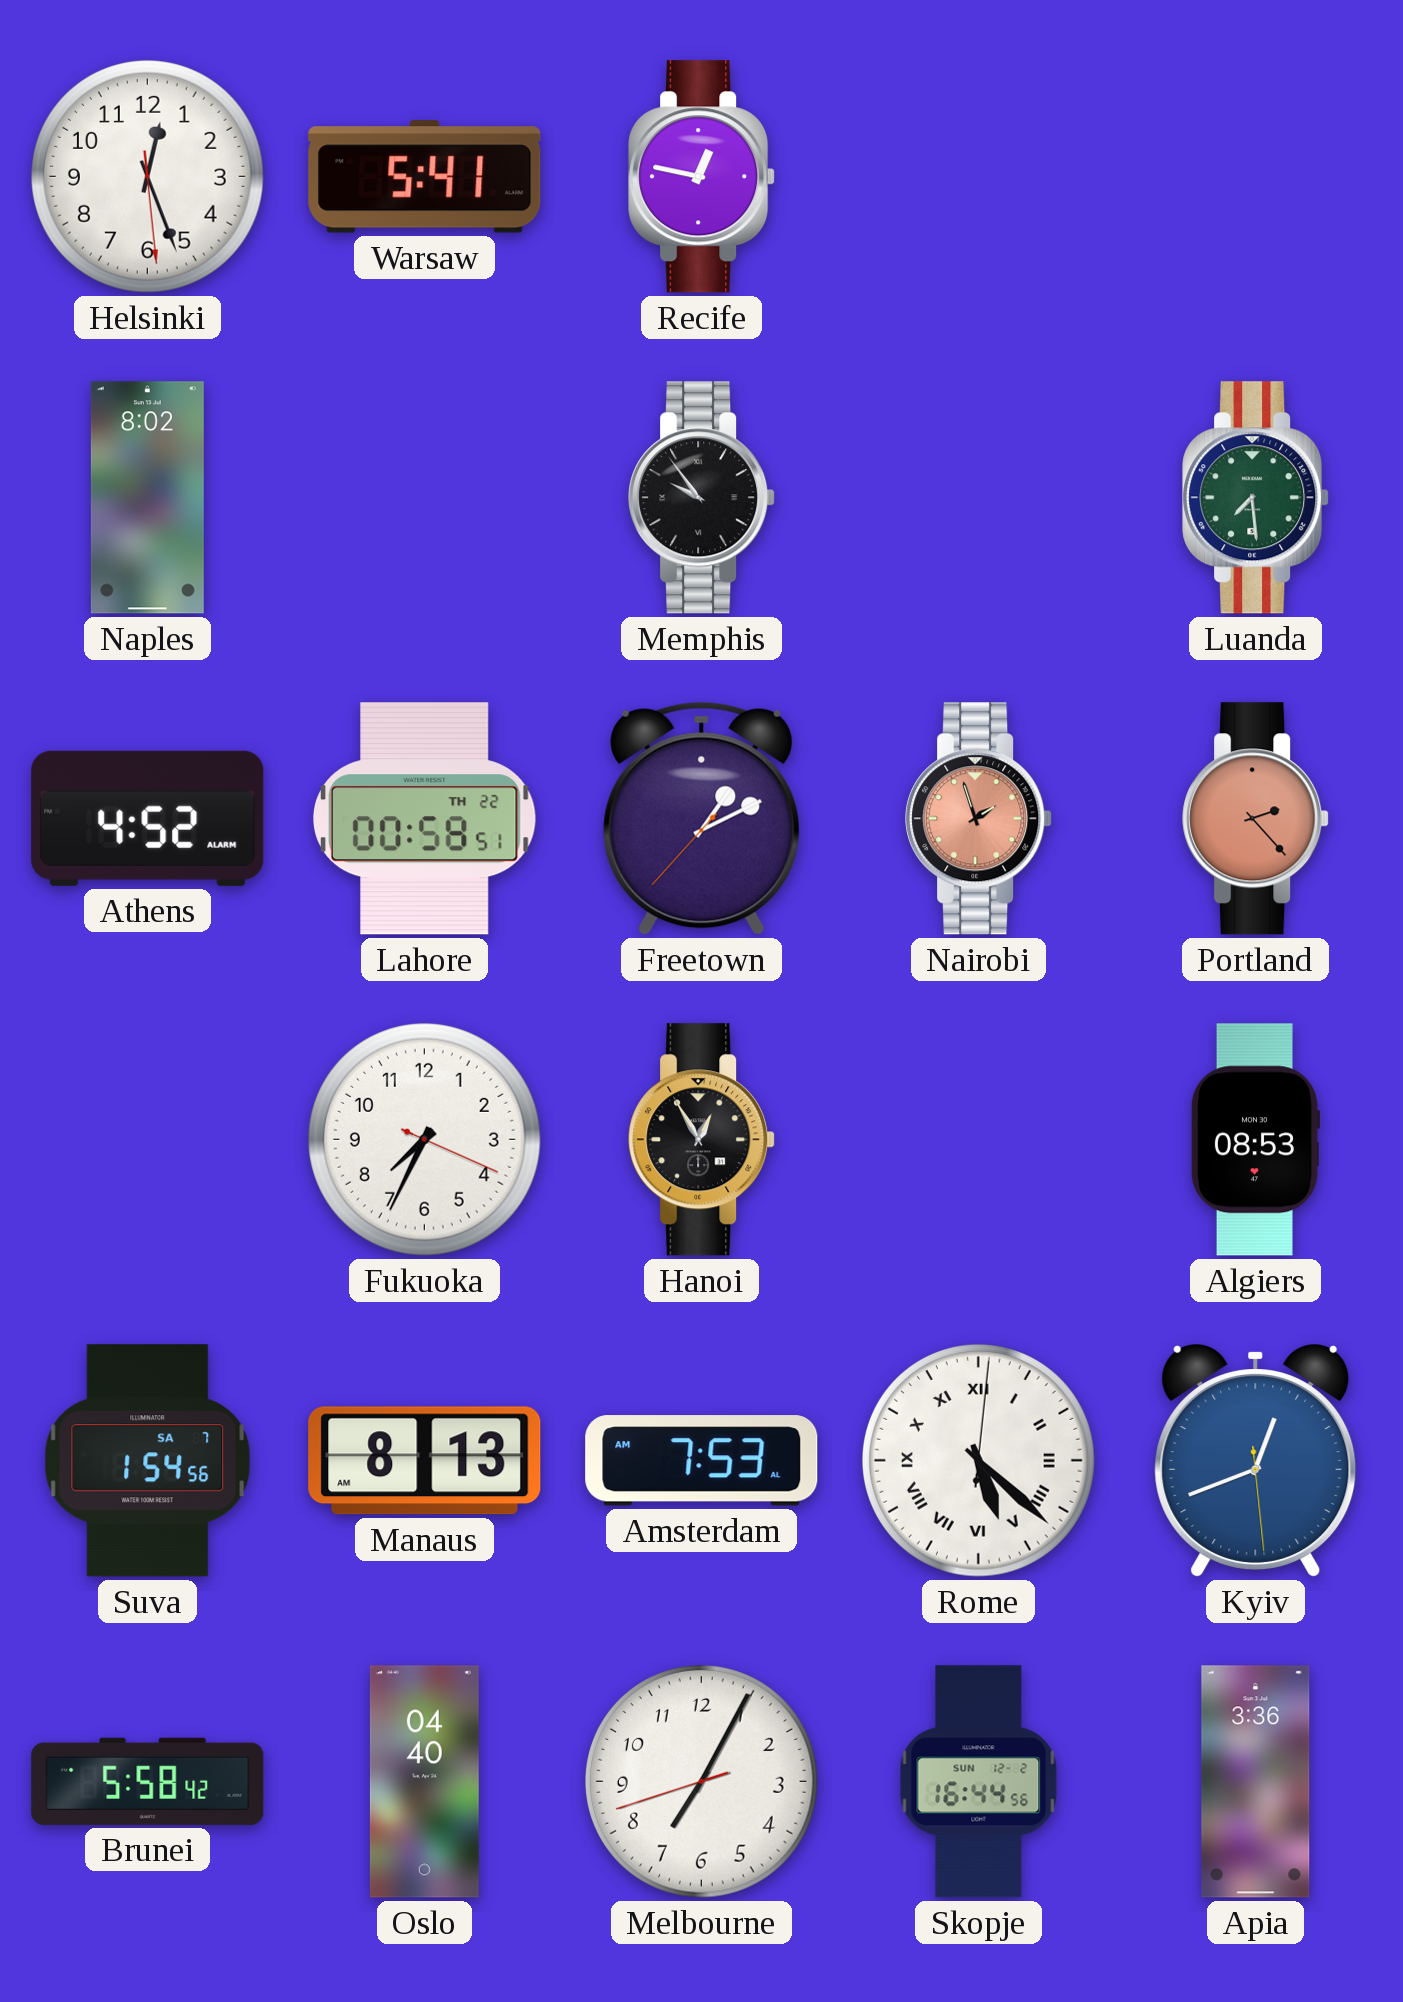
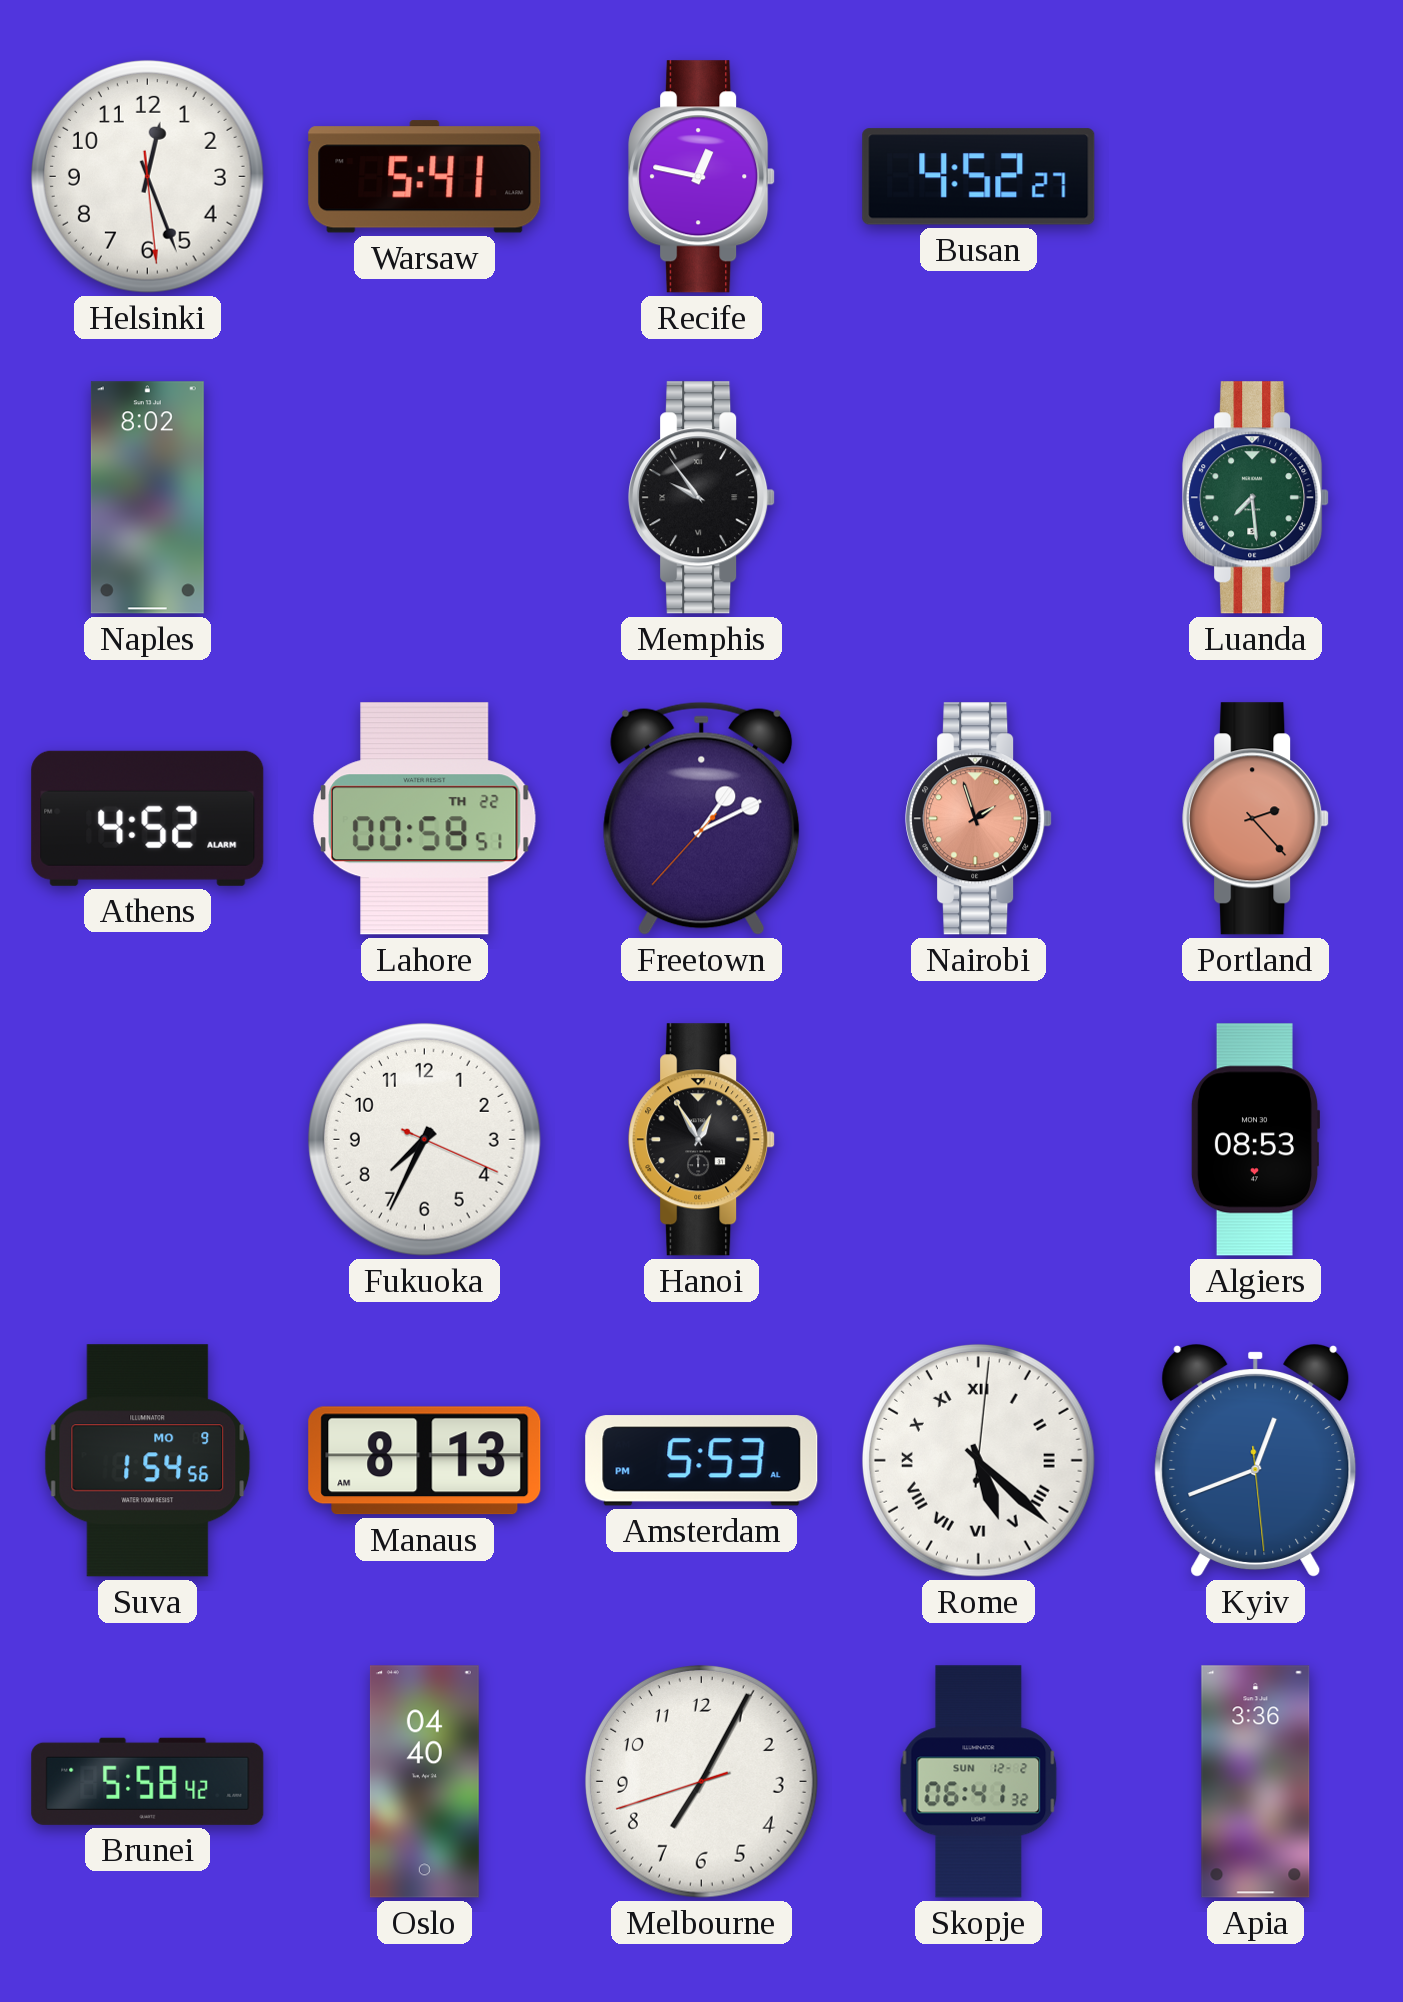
Busan: none -> 4:52 (979, 177)
Suva date: SA 7 -> MO 9 (148, 1461)
Amsterdam: 7:53 -> 5:53 (702, 1461)
Skopje: 16:44 -> 06:41 (979, 1782)
